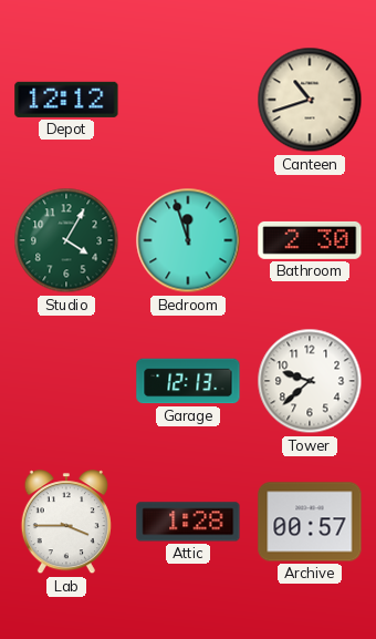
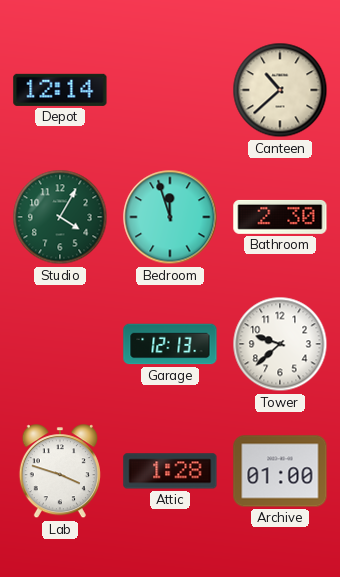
Depot: 12:12 -> 12:14 (60, 90)
Canteen: 10:42 -> 10:38 (280, 90)
Lab: 3:45 -> 3:48 (60, 472)
Archive: 00:57 -> 01:00 (280, 471)
